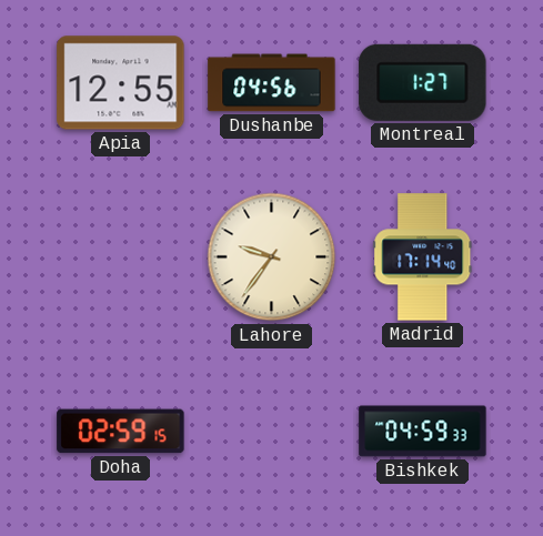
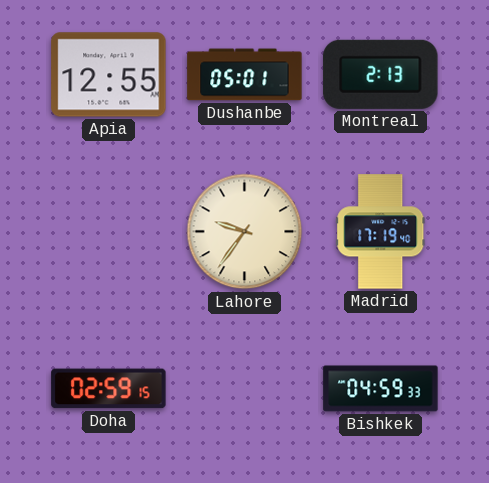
Dushanbe: 04:56 -> 05:01 (245, 75)
Montreal: 1:27 -> 2:13 (381, 74)
Madrid: 17:14 -> 17:19 (381, 232)
